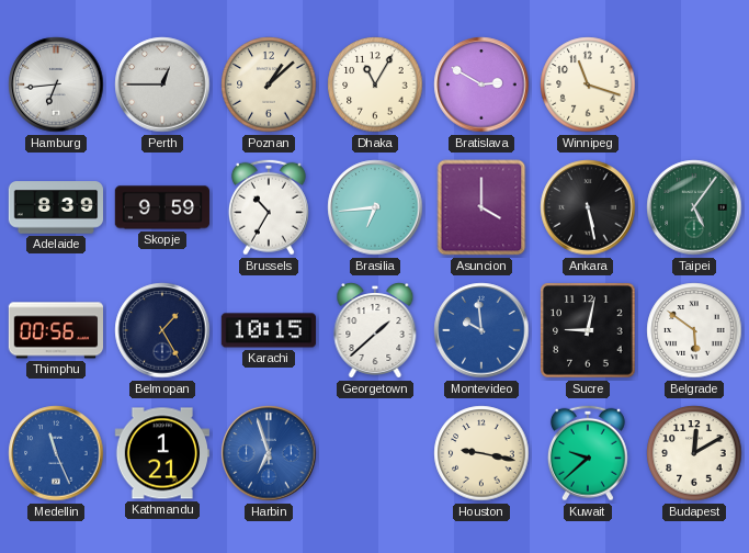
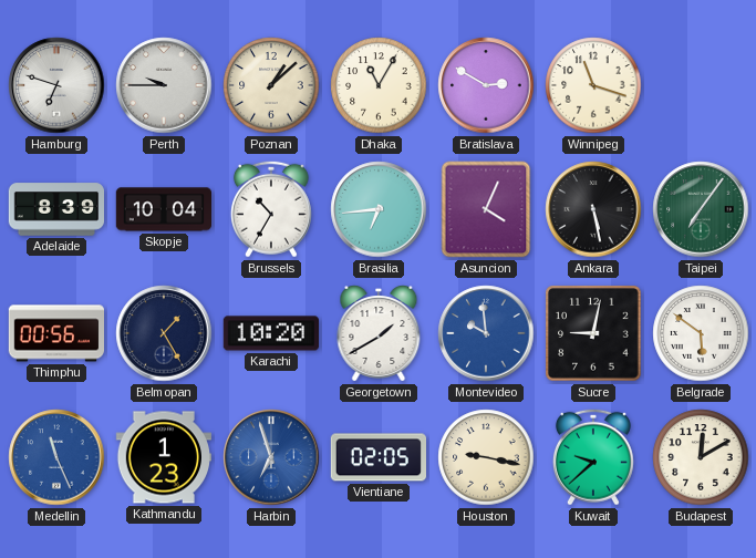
Hamburg: 6:44 -> 6:48 (56, 85)
Perth: 12:45 -> 9:45 (164, 85)
Skopje: 9:59 -> 10:04 (163, 209)
Asuncion: 4:00 -> 4:04 (486, 209)
Taipei: 5:06 -> 7:06 (701, 209)
Karachi: 10:15 -> 10:20 (270, 333)
Georgetown: 1:38 -> 1:40 (379, 334)
Kathmandu: 1:21 -> 1:23 (163, 457)
Vientiane: none -> 02:05 (377, 457)
